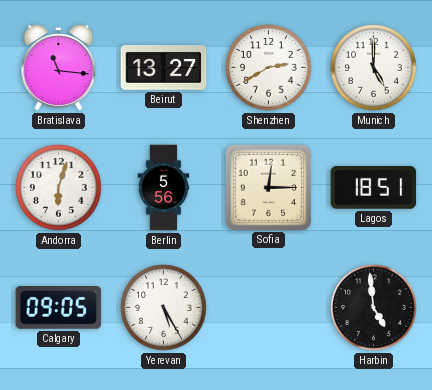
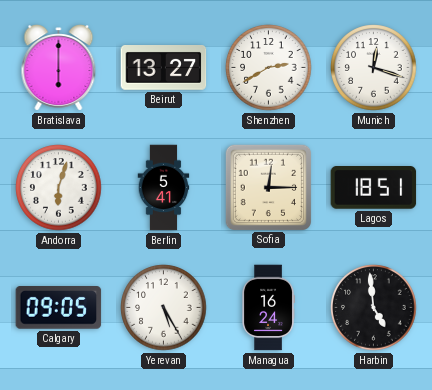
Bratislava: 11:16 -> 6:00 (59, 68)
Munich: 5:00 -> 12:18 (374, 68)
Berlin: 5:56 -> 5:41 (164, 188)
Managua: none -> 16:24 (268, 308)
